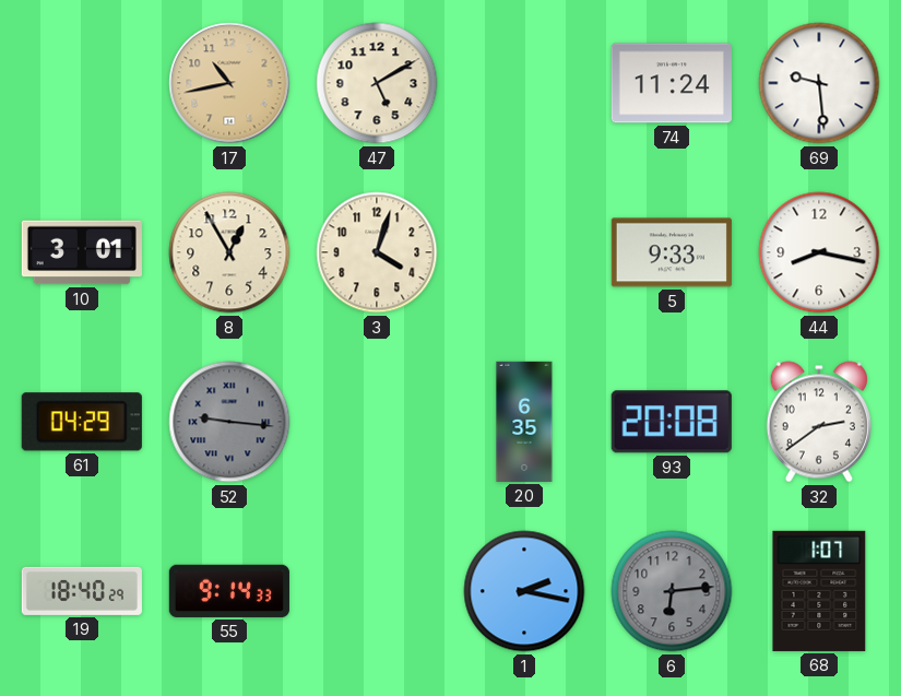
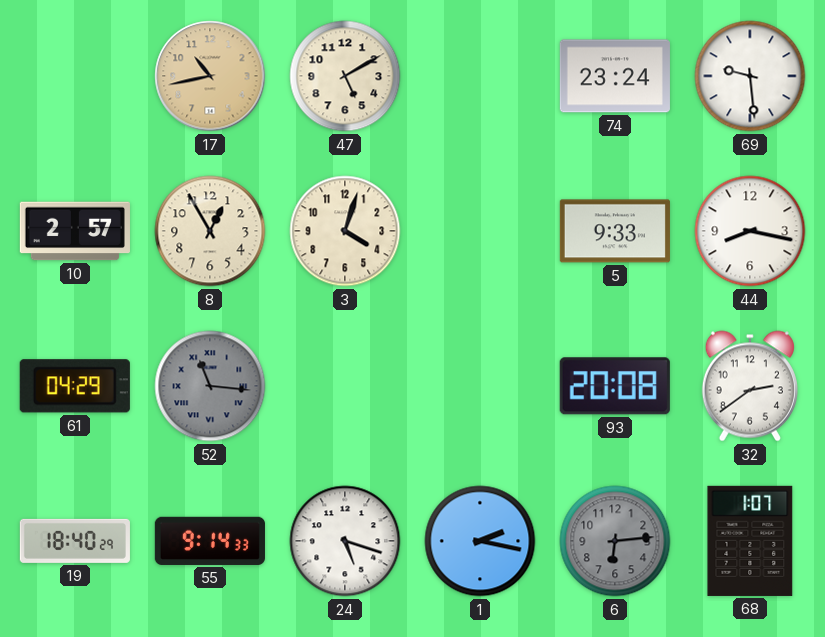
74: 11:24 -> 23:24 (615, 76)
10: 3:01 -> 2:57 (75, 231)
52: 9:16 -> 11:16 (210, 386)
20: 6:35 -> none (524, 422)
24: none -> 5:18 (345, 541)
